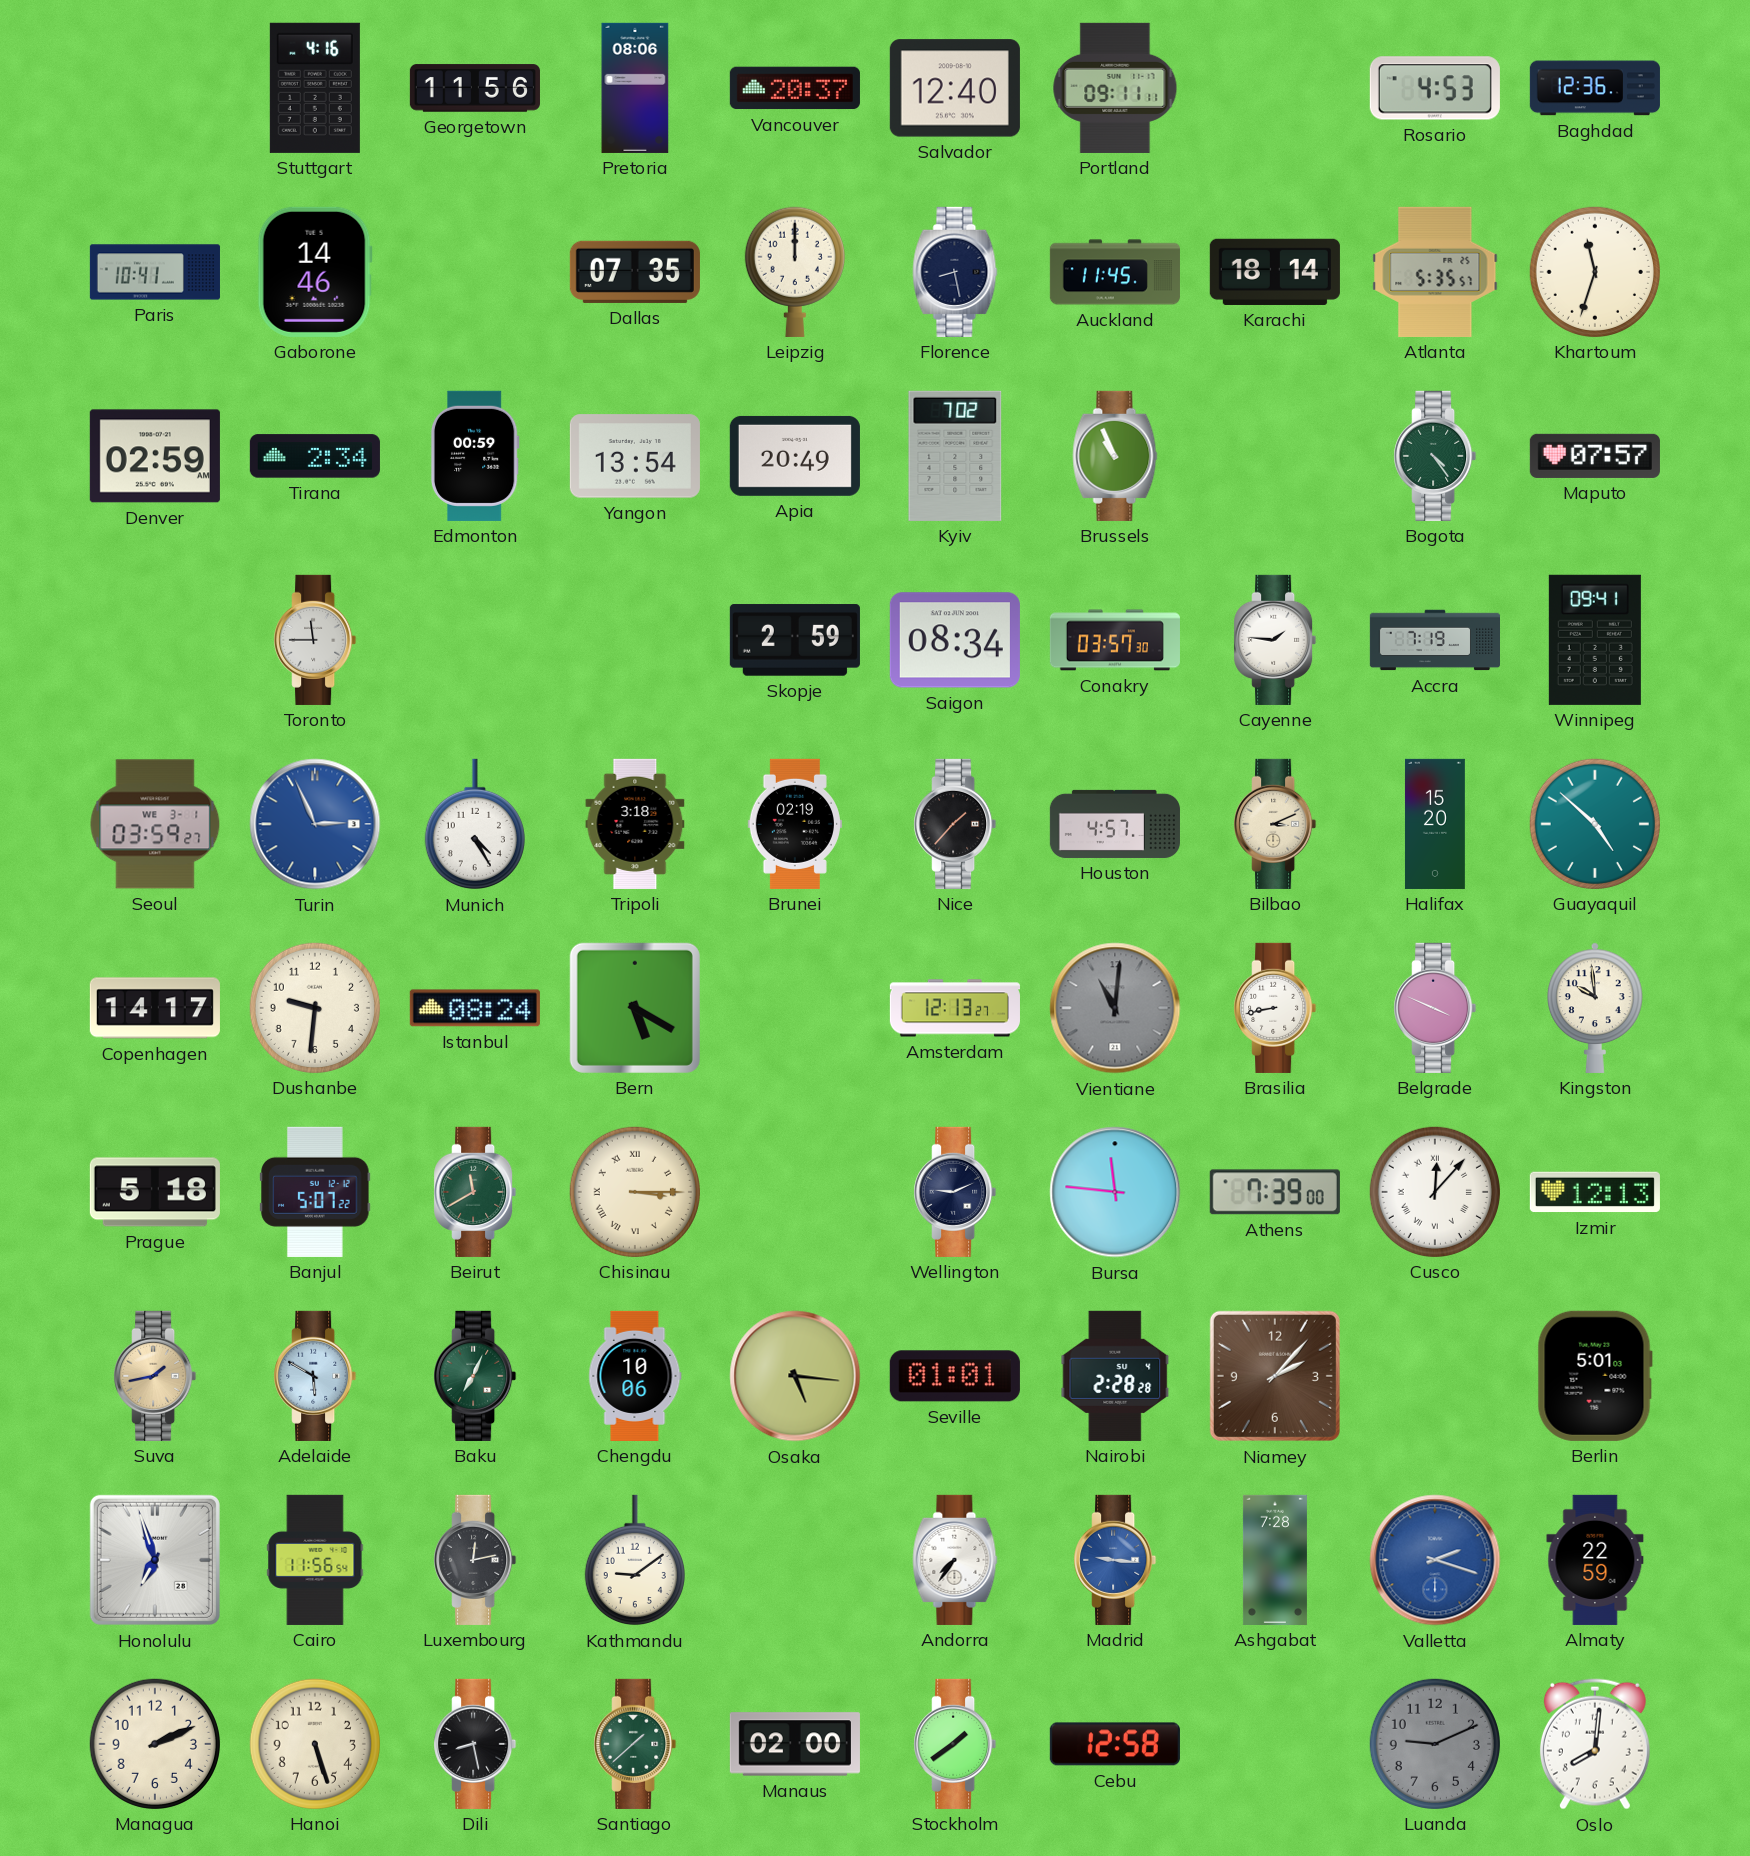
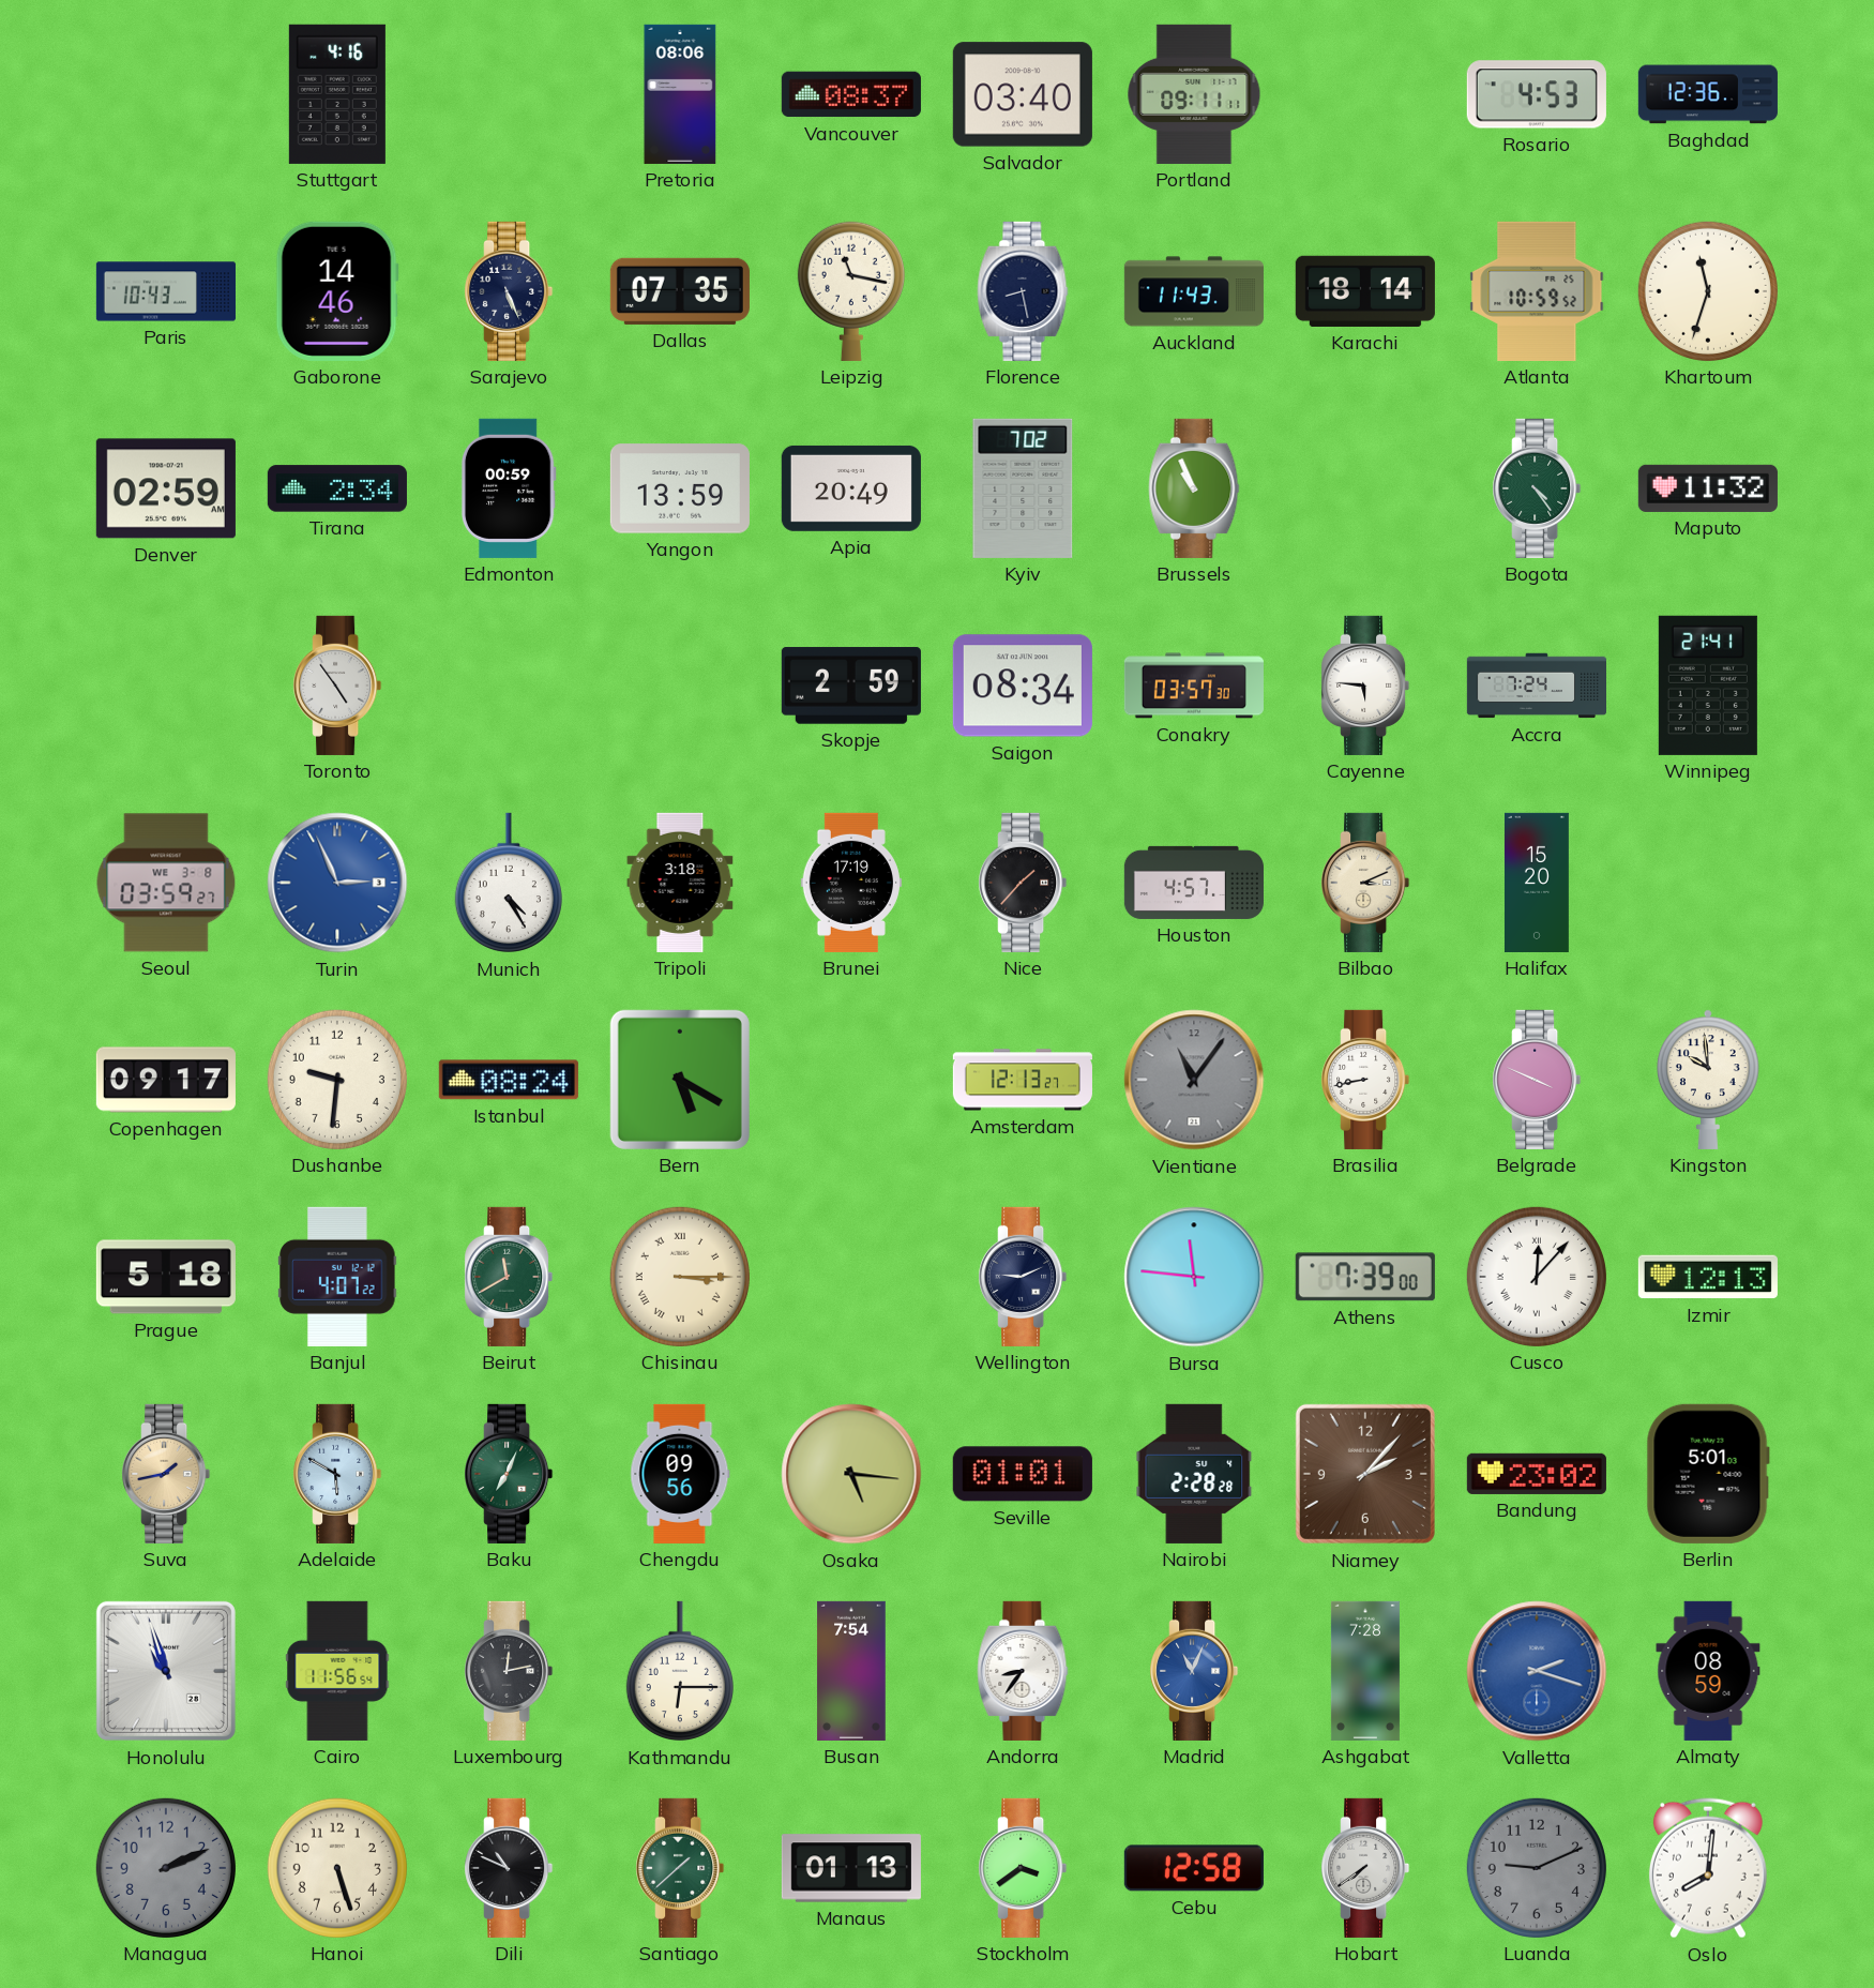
Georgetown: 11:56 -> none (475, 88)
Vancouver: 20:37 -> 08:37 (851, 94)
Salvador: 12:40 -> 03:40 (1023, 94)
Paris: 10:41 -> 10:43 (166, 291)
Sarajevo: none -> 5:26 (509, 291)
Leipzig: 12:00 -> 11:17 (851, 291)
Auckland: 11:45 -> 11:43 (1194, 291)
Atlanta: 5:35 -> 10:59 (1537, 291)
Yangon: 13:54 -> 13:59 (680, 488)
Maputo: 07:57 -> 11:32 (1708, 488)
Toronto: 11:45 -> 4:54 (337, 686)
Cayenne: 1:46 -> 5:46 (1365, 686)
Accra: 7:19 -> 7:24 (1536, 686)
Winnipeg: 09:41 -> 21:41 (1708, 686)
Seoul date: WE 3-1 -> WE 3-8 (166, 883)
Brunei: 02:19 -> 17:19 (851, 883)
Guayaquil: 4:52 -> none (1595, 824)
Copenhagen: 14:17 -> 09:17 (166, 1080)
Vientiane: 11:01 -> 11:06 (1194, 1080)
Banjul: 5:07 -> 4:07 (337, 1277)
Chengdu: 10:06 -> 09:56 (680, 1474)
Bandung: none -> 23:02 (1537, 1474)
Honolulu: 6:57 -> 10:57 (166, 1671)
Kathmandu: 9:09 -> 6:15 (680, 1671)
Busan: none -> 7:54 (851, 1671)
Andorra: 7:36 -> 8:36 (1023, 1671)
Madrid: 9:16 -> 11:04 (1194, 1671)
Almaty: 22:59 -> 08:59 (1708, 1671)
Managua dial: cream -> grey (166, 1868)
Dili: 8:28 -> 10:49 (509, 1868)
Manaus: 02:00 -> 01:13 (851, 1868)
Stockholm: 1:39 -> 3:39 (1023, 1868)
Hobart: none -> 7:39 (1365, 1868)
